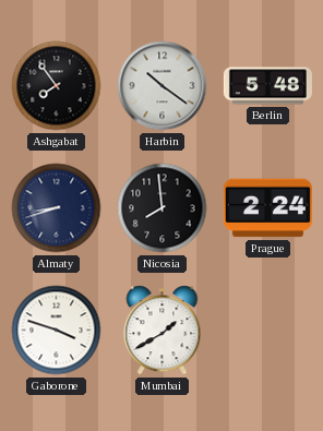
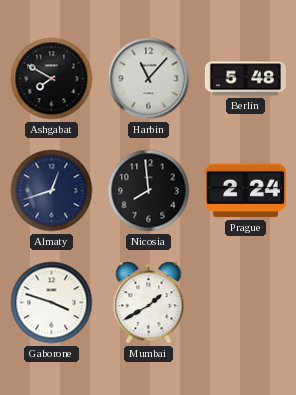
Ashgabat: 7:54 -> 7:50 (52, 79)
Harbin: 10:21 -> 11:07 (149, 79)
Almaty: 8:42 -> 12:42 (52, 191)
